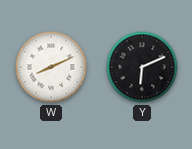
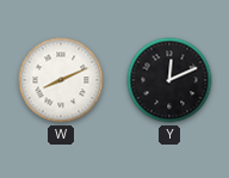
Y: 6:11 -> 12:11 (169, 80)
